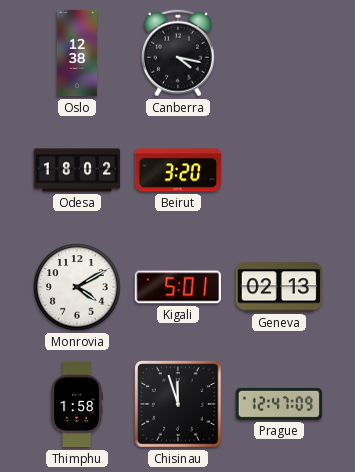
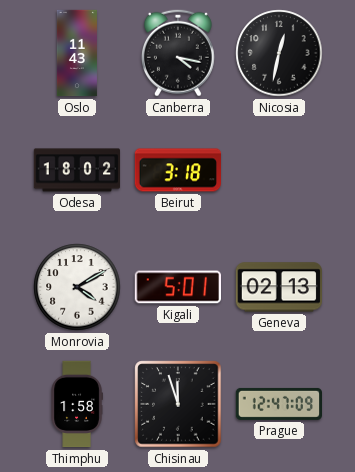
Oslo: 12:38 -> 11:43 (77, 53)
Nicosia: none -> 12:32 (279, 53)
Beirut: 3:20 -> 3:18 (178, 170)
